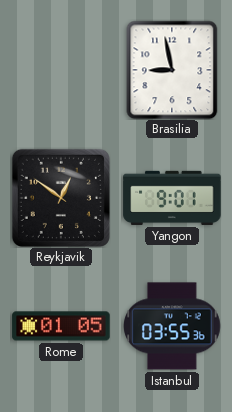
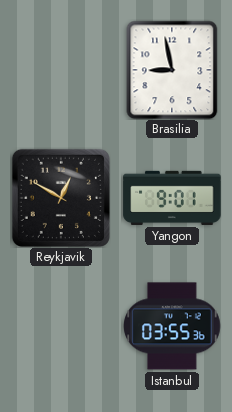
Reykjavik: 12:51 -> 12:50 (61, 198)
Rome: 01:05 -> none (61, 326)
